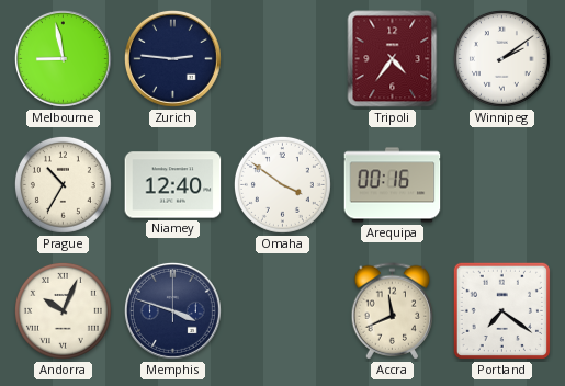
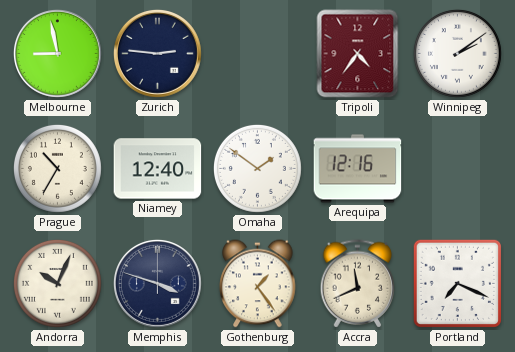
Omaha: 3:51 -> 1:51 (257, 168)
Arequipa: 00:16 -> 12:16 (358, 169)
Gothenburg: none -> 1:24 (258, 284)
Portland: 7:21 -> 7:19 (457, 283)
